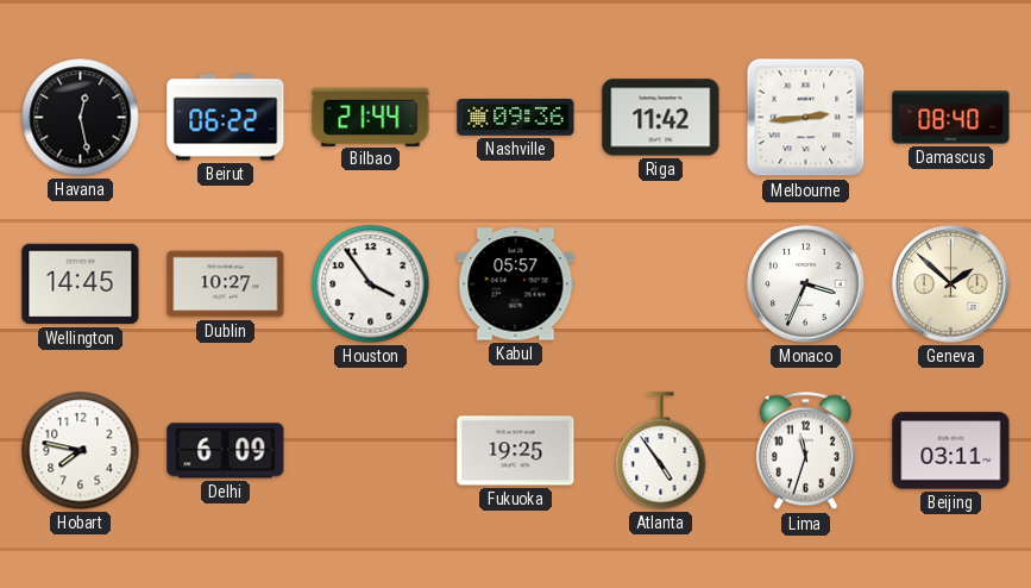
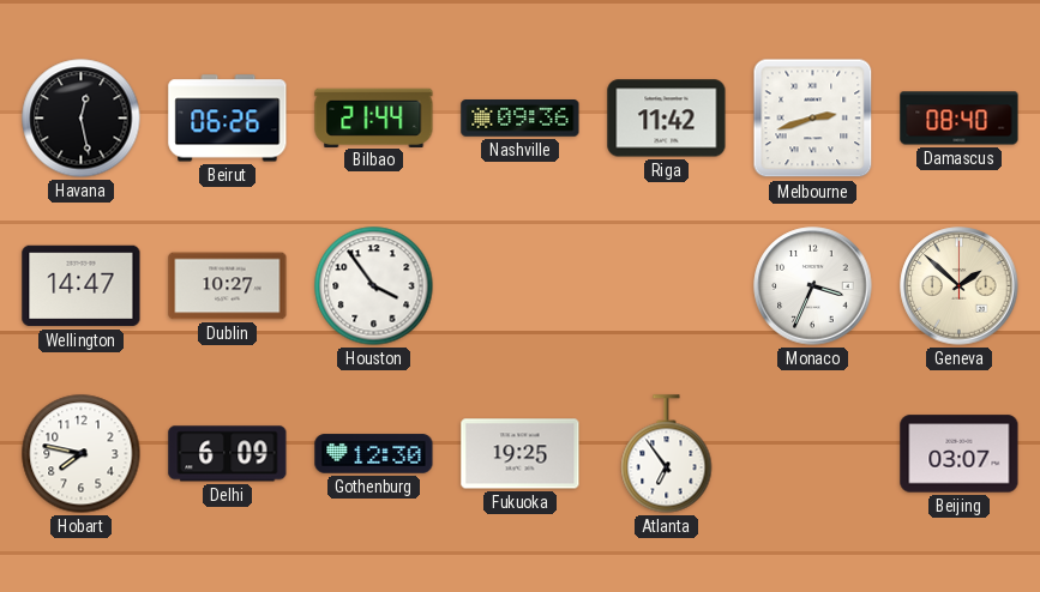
Beirut: 06:22 -> 06:26 (228, 119)
Melbourne: 2:44 -> 2:42 (813, 119)
Wellington: 14:45 -> 14:47 (82, 286)
Kabul: 05:57 -> none (516, 284)
Gothenburg: none -> 12:30 (374, 454)
Atlanta: 4:54 -> 6:54 (667, 454)
Lima: 11:33 -> none (805, 451)
Beijing: 03:11 -> 03:07 (960, 454)
